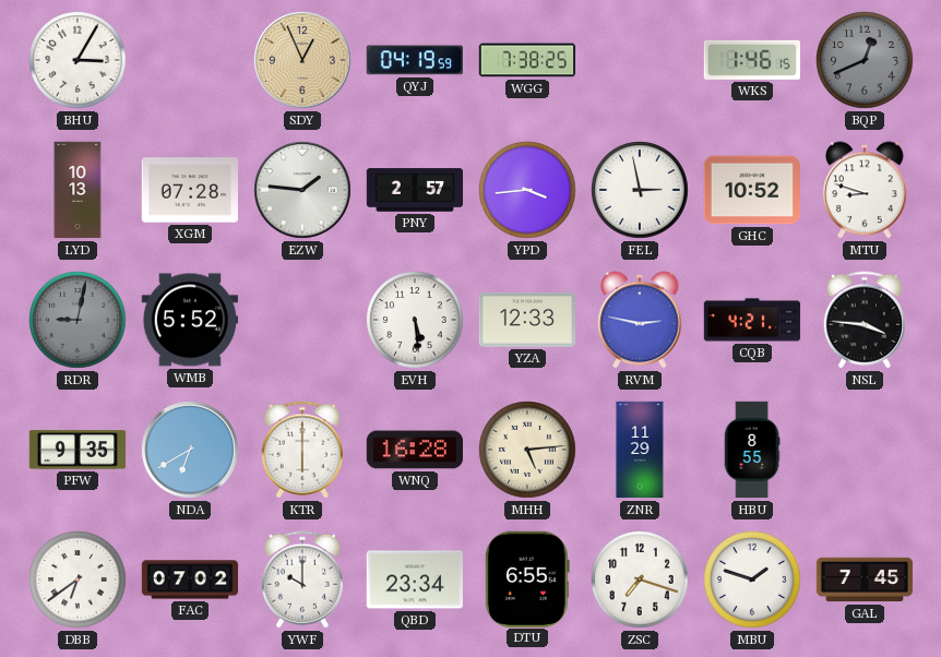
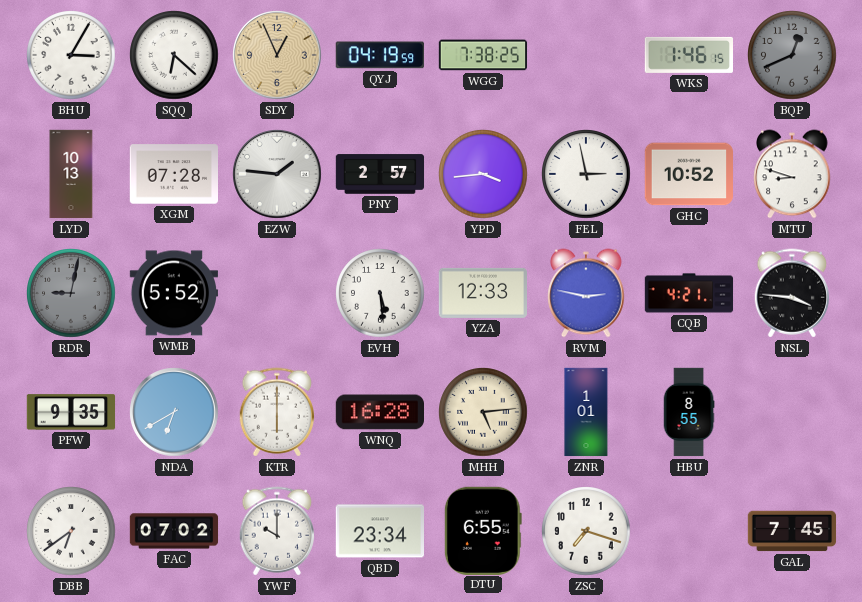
SQQ: none -> 6:22 (174, 55)
ZNR: 11:29 -> 1:01 (586, 412)
MBU: 1:48 -> none (752, 580)
